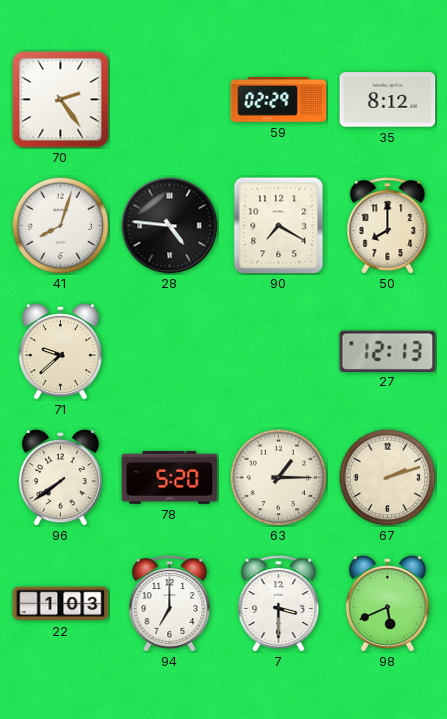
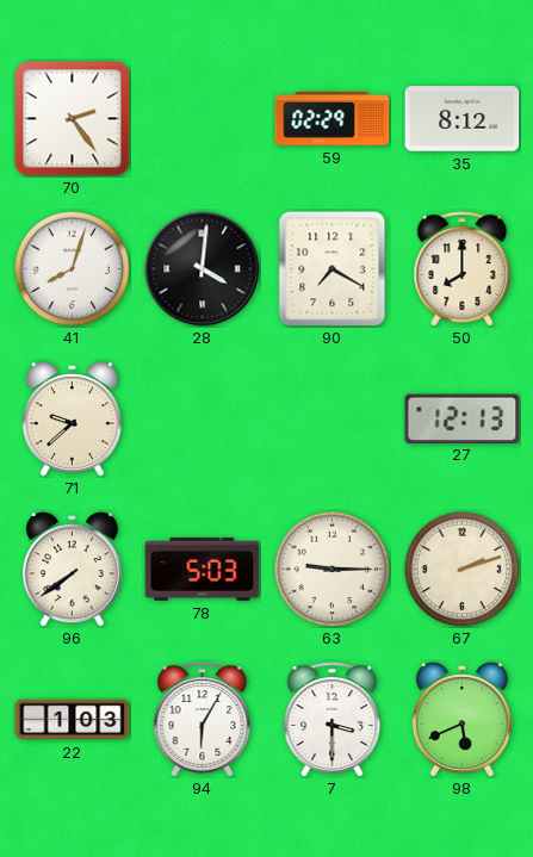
28: 4:46 -> 4:01 (203, 269)
78: 5:20 -> 5:03 (203, 569)
63: 1:15 -> 9:15 (331, 569)
94: 7:00 -> 6:05 (203, 720)
